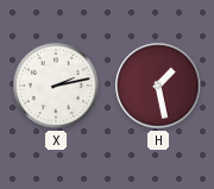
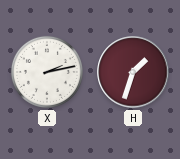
H: 1:28 -> 1:33 (133, 72)
